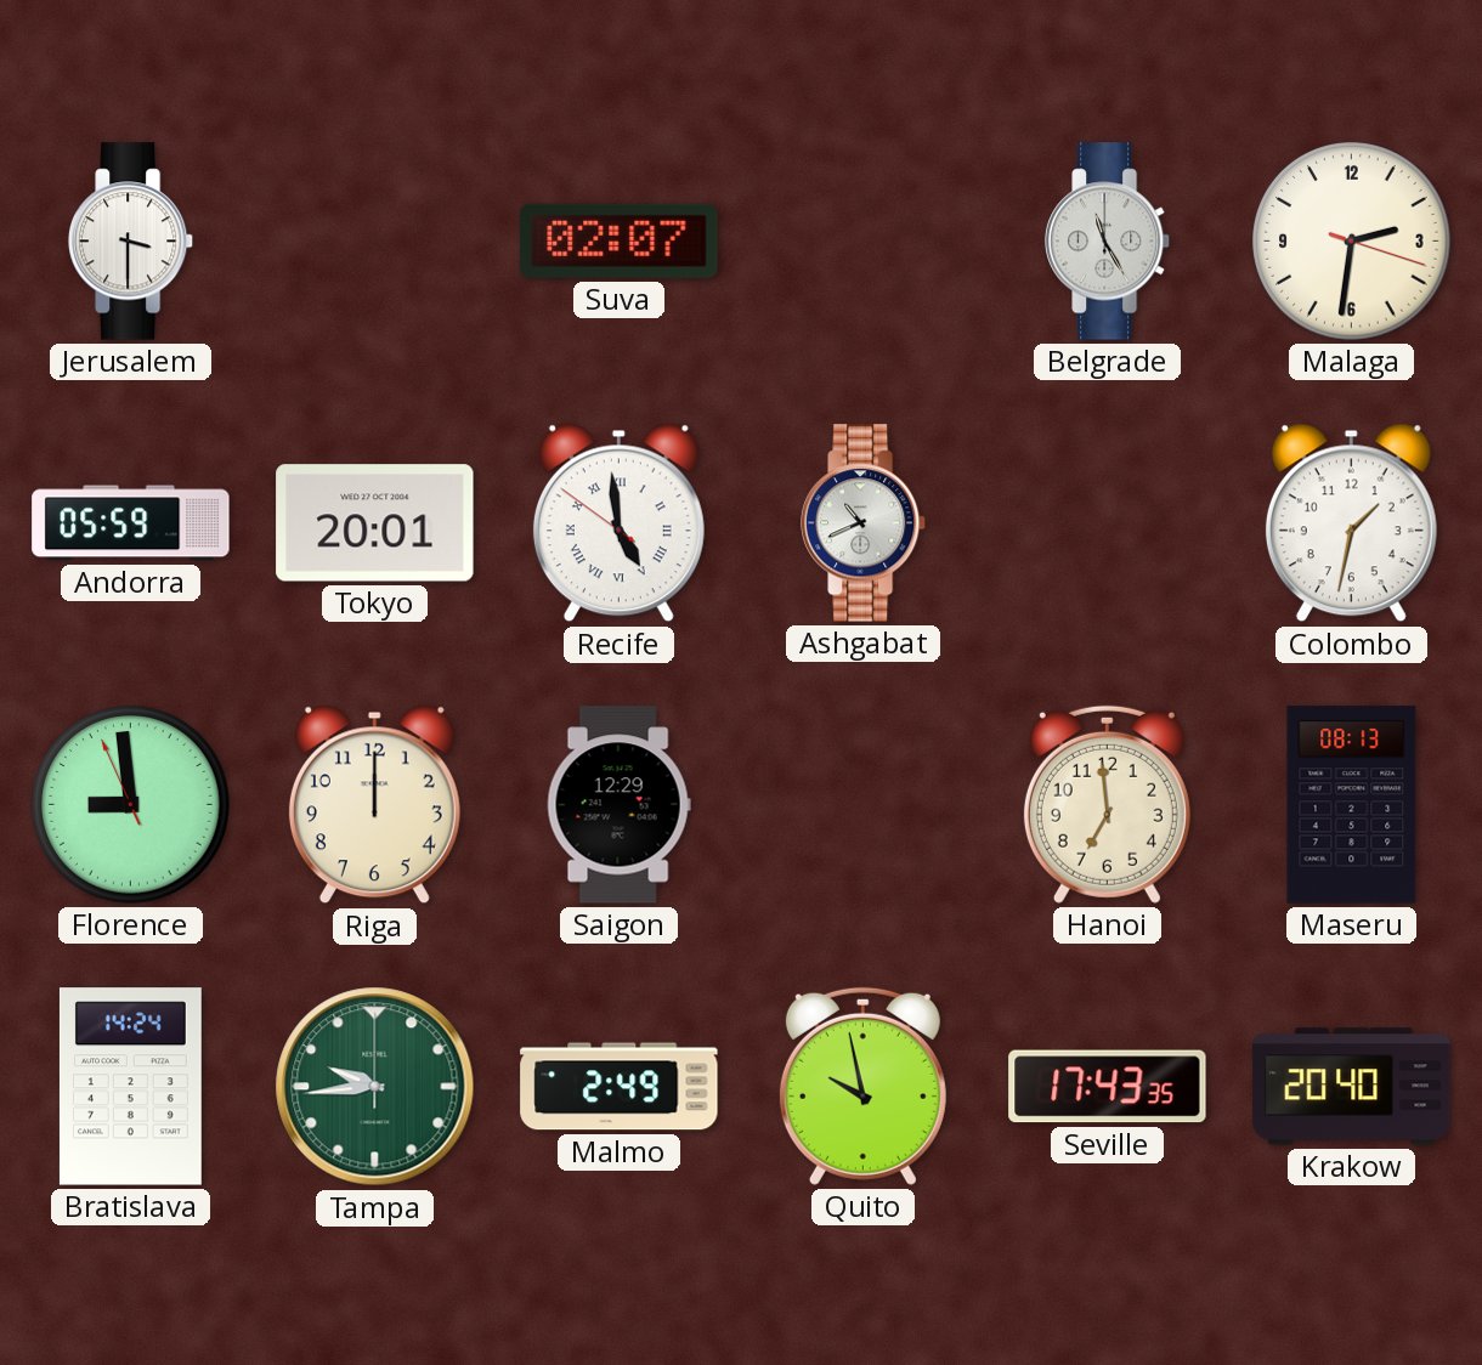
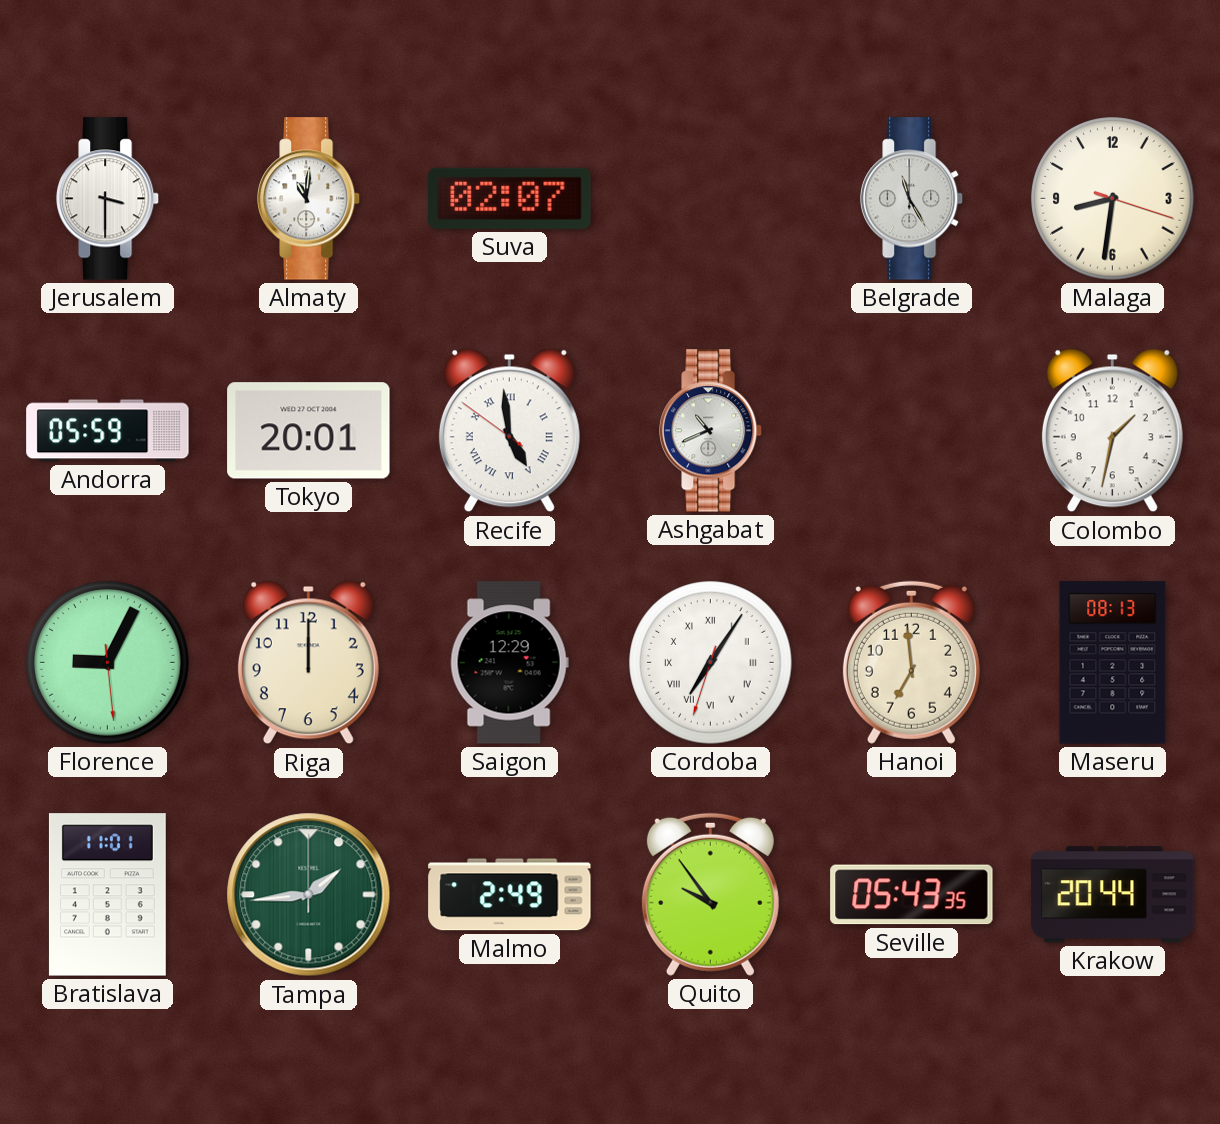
Almaty: none -> 11:01 (309, 199)
Malaga: 2:31 -> 8:31 (1113, 199)
Florence: 8:58 -> 9:04 (108, 663)
Cordoba: none -> 7:05 (711, 663)
Bratislava: 14:24 -> 11:01 (107, 895)
Tampa: 9:44 -> 1:44 (309, 895)
Quito: 9:58 -> 9:54 (710, 894)
Seville: 17:43 -> 05:43 (912, 895)
Krakow: 20:40 -> 20:44 (1113, 895)
